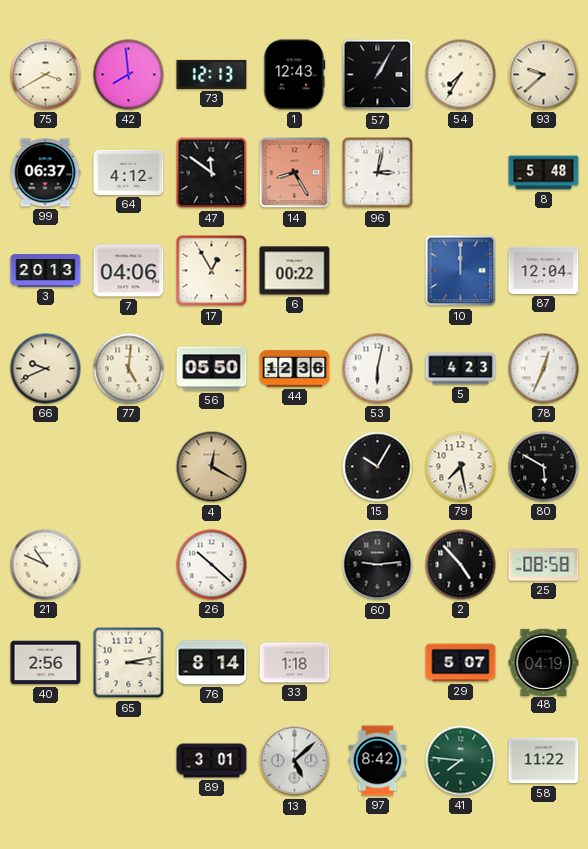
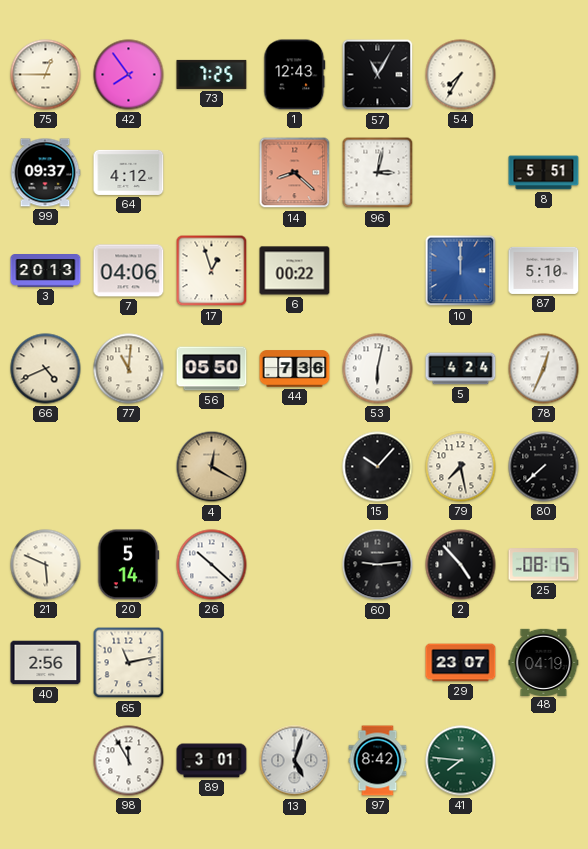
75: 3:40 -> 12:45 (46, 75)
42: 7:59 -> 7:54 (129, 75)
73: 12:13 -> 7:25 (212, 74)
57: 1:05 -> 11:05 (378, 75)
93: 9:38 -> none (544, 75)
99: 06:37 -> 09:37 (45, 173)
47: 11:51 -> none (212, 173)
14: 8:25 -> 8:22 (295, 173)
8: 5:48 -> 5:51 (544, 173)
17: 12:55 -> 12:57 (212, 271)
87: 12:04 -> 5:10 (544, 270)
66: 9:41 -> 4:41 (46, 369)
77: 5:01 -> 11:01 (129, 369)
44: 12:36 -> 7:36 (295, 369)
5: 4:23 -> 4:24 (461, 369)
15: 10:05 -> 10:07 (378, 467)
80: 5:50 -> 7:38 (544, 467)
21: 10:49 -> 5:49 (46, 565)
20: none -> 5:14 (128, 565)
25: 08:58 -> 08:15 (544, 565)
65: 3:13 -> 11:13 (129, 663)
76: 8:14 -> none (212, 663)
33: 1:18 -> none (295, 663)
29: 5:07 -> 23:07 (461, 663)
98: none -> 11:55 (129, 761)
13: 5:08 -> 5:03 (295, 761)
58: 11:22 -> none (544, 761)
